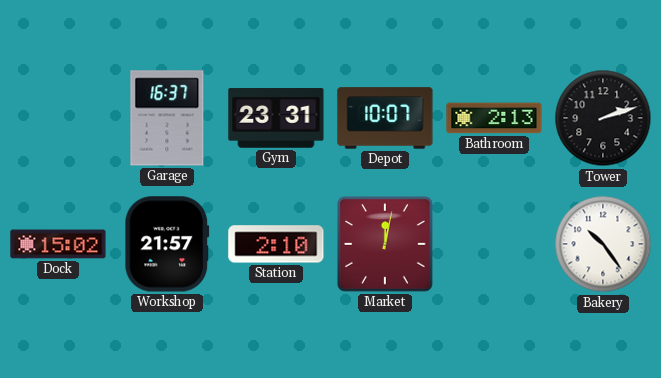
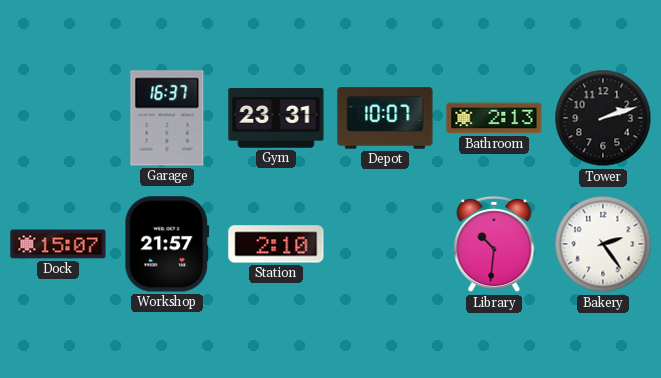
Dock: 15:02 -> 15:07 (58, 244)
Market: 12:02 -> none (386, 245)
Library: none -> 10:31 (494, 244)
Bakery: 10:24 -> 2:24 (603, 244)
